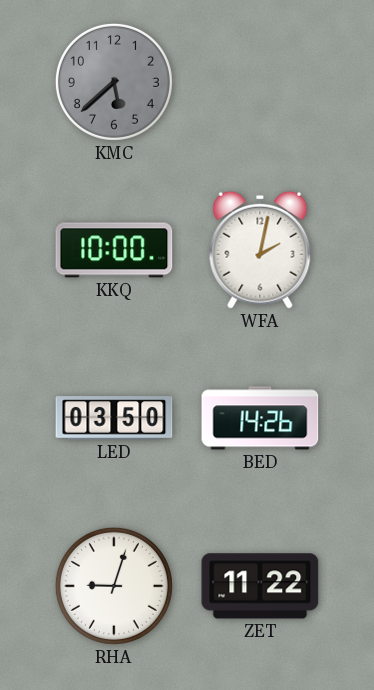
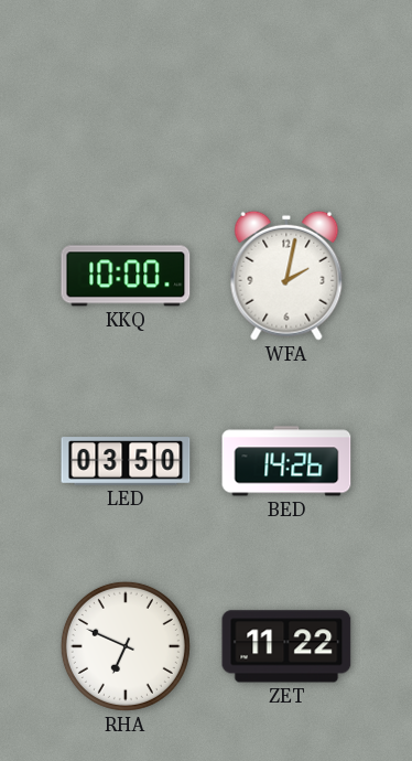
KMC: 5:38 -> none (114, 82)
RHA: 9:03 -> 6:49 (126, 646)
